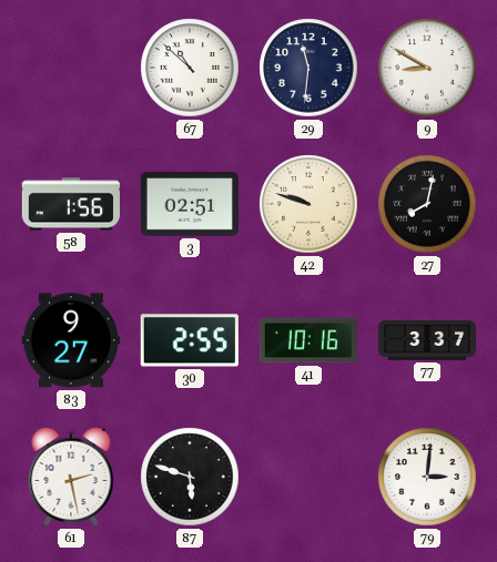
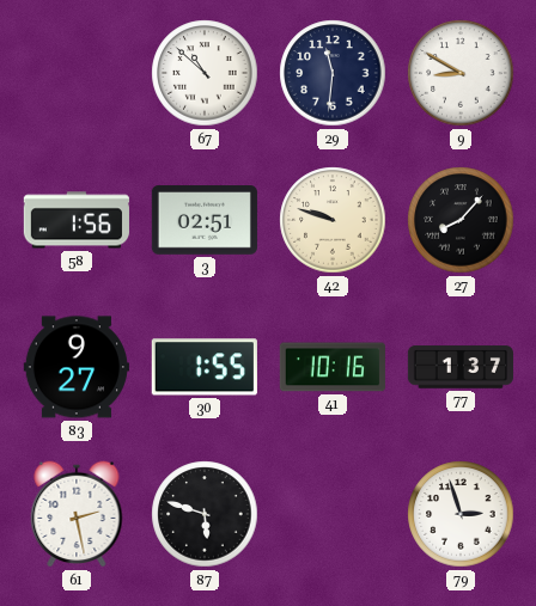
27: 8:02 -> 8:07 (461, 220)
30: 2:55 -> 1:55 (205, 367)
77: 3:37 -> 1:37 (461, 367)
79: 3:01 -> 2:57 (461, 514)
